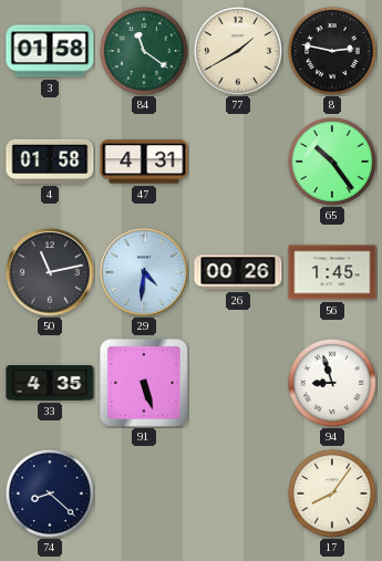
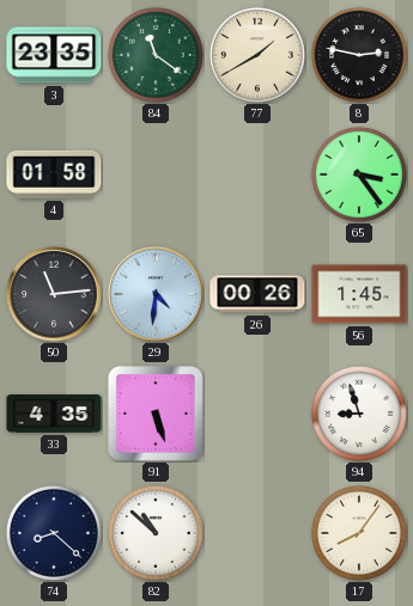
3: 01:58 -> 23:35 (54, 55)
47: 4:31 -> none (144, 162)
65: 10:24 -> 3:24 (359, 175)
50: 11:13 -> 11:14 (54, 294)
82: none -> 10:52 (156, 533)
